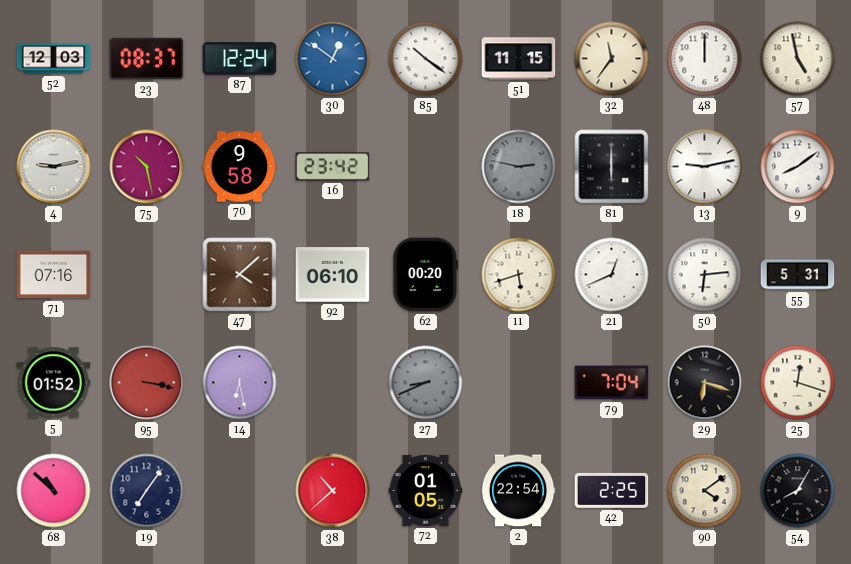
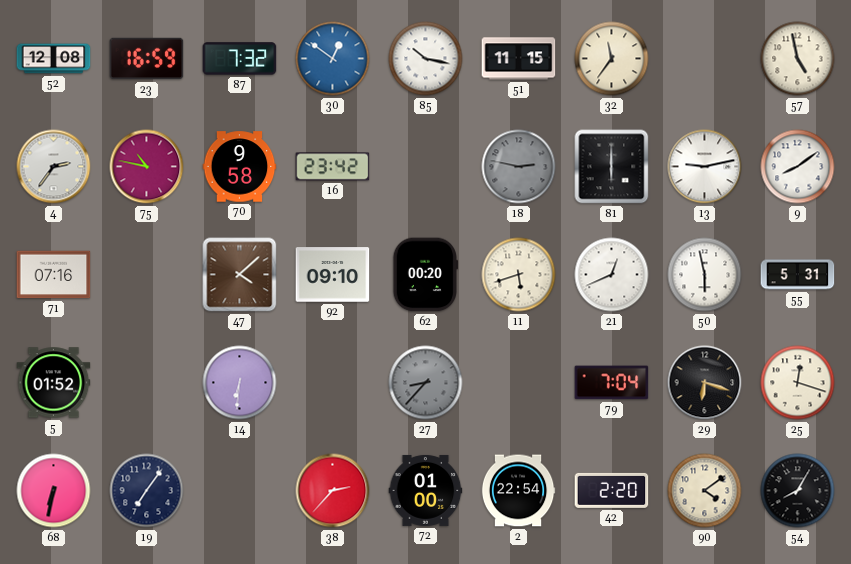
52: 12:03 -> 12:08 (54, 59)
23: 08:37 -> 16:59 (147, 59)
87: 12:24 -> 7:32 (240, 59)
85: 10:21 -> 10:17 (426, 59)
48: 12:00 -> none (705, 59)
4: 9:13 -> 2:36 (54, 167)
75: 10:28 -> 10:47 (147, 167)
92: 06:10 -> 09:10 (333, 275)
50: 6:14 -> 5:58 (705, 275)
95: 3:17 -> none (147, 383)
14: 6:28 -> 6:31 (240, 383)
27: 8:41 -> 8:37 (426, 383)
68: 10:52 -> 6:32 (54, 491)
38: 10:38 -> 2:37 (333, 491)
72: 01:05 -> 01:00 (426, 490)
42: 2:25 -> 2:20 (612, 490)
